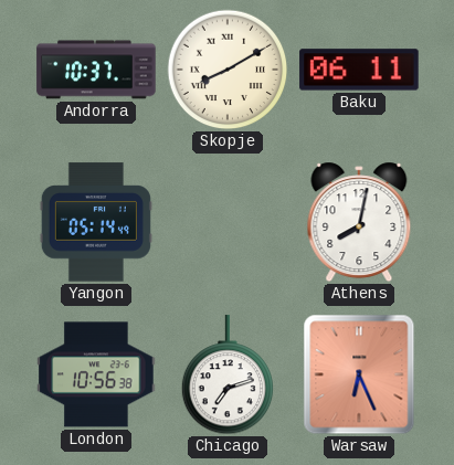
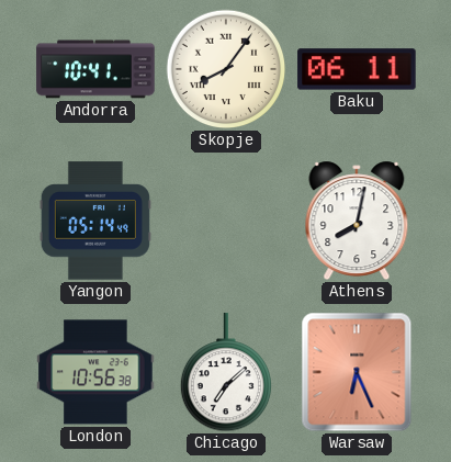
Andorra: 10:37 -> 10:41 (95, 69)
Skopje: 8:10 -> 8:06 (226, 69)
Chicago: 7:12 -> 7:08 (225, 373)
